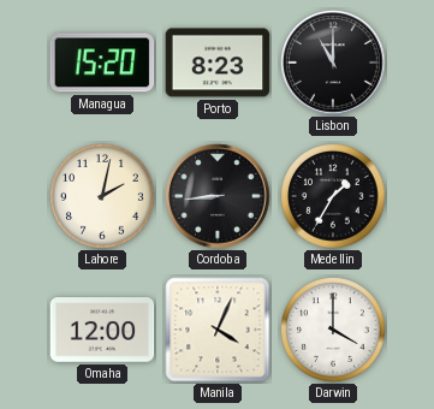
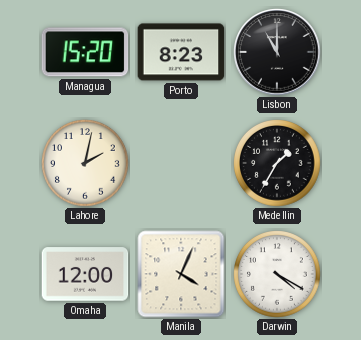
Cordoba: 8:44 -> none (218, 196)
Darwin: 4:00 -> 4:20 (277, 274)
